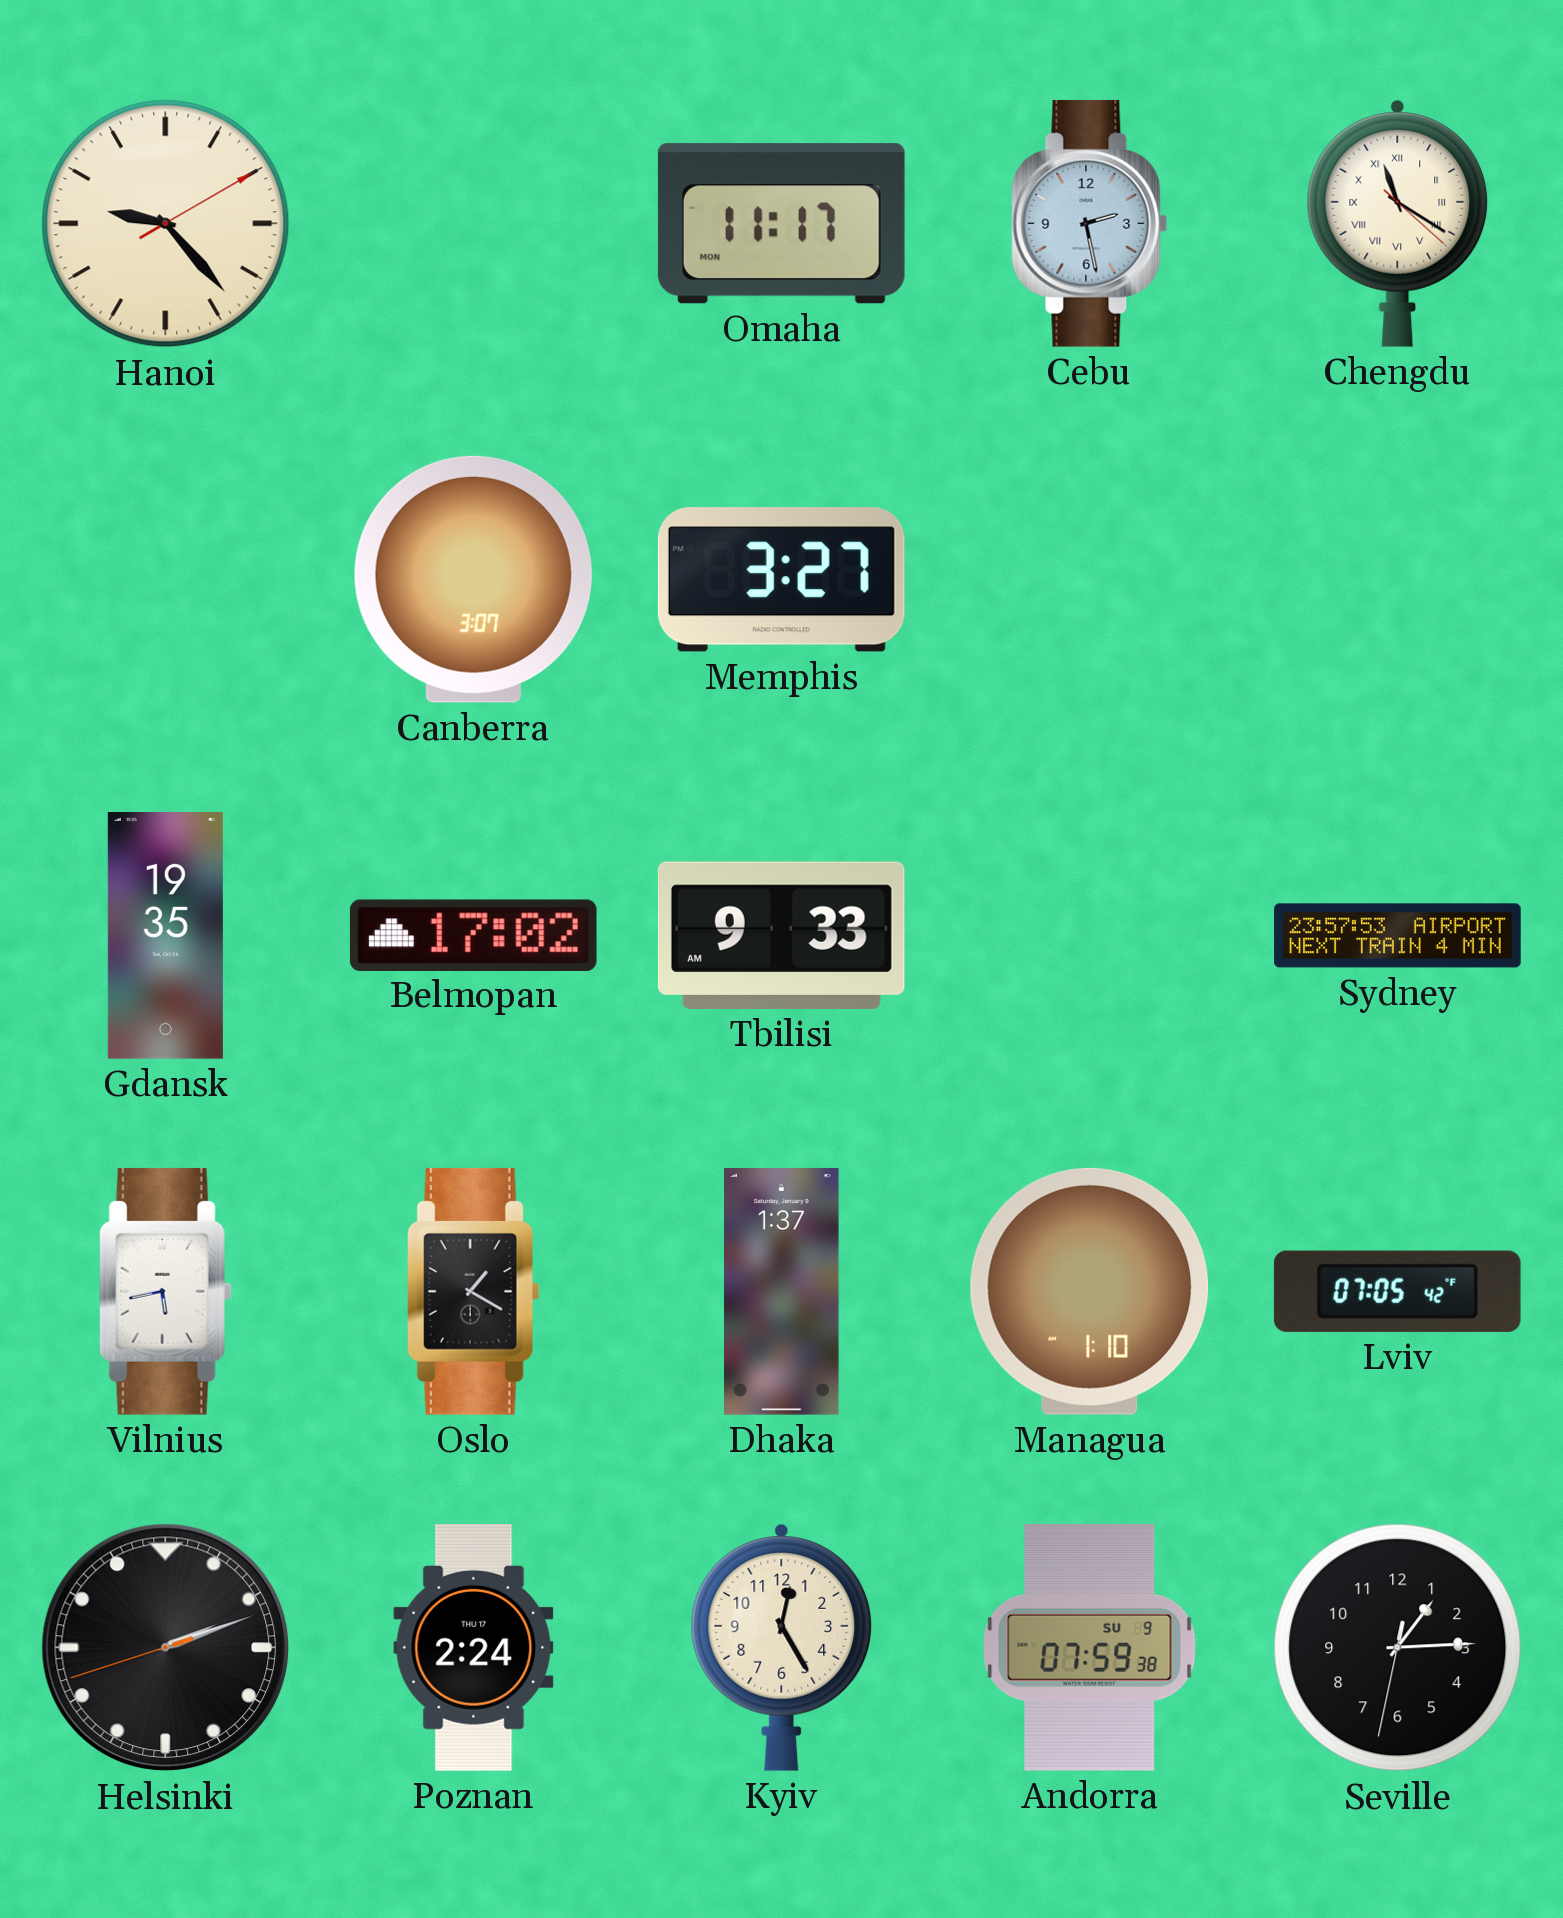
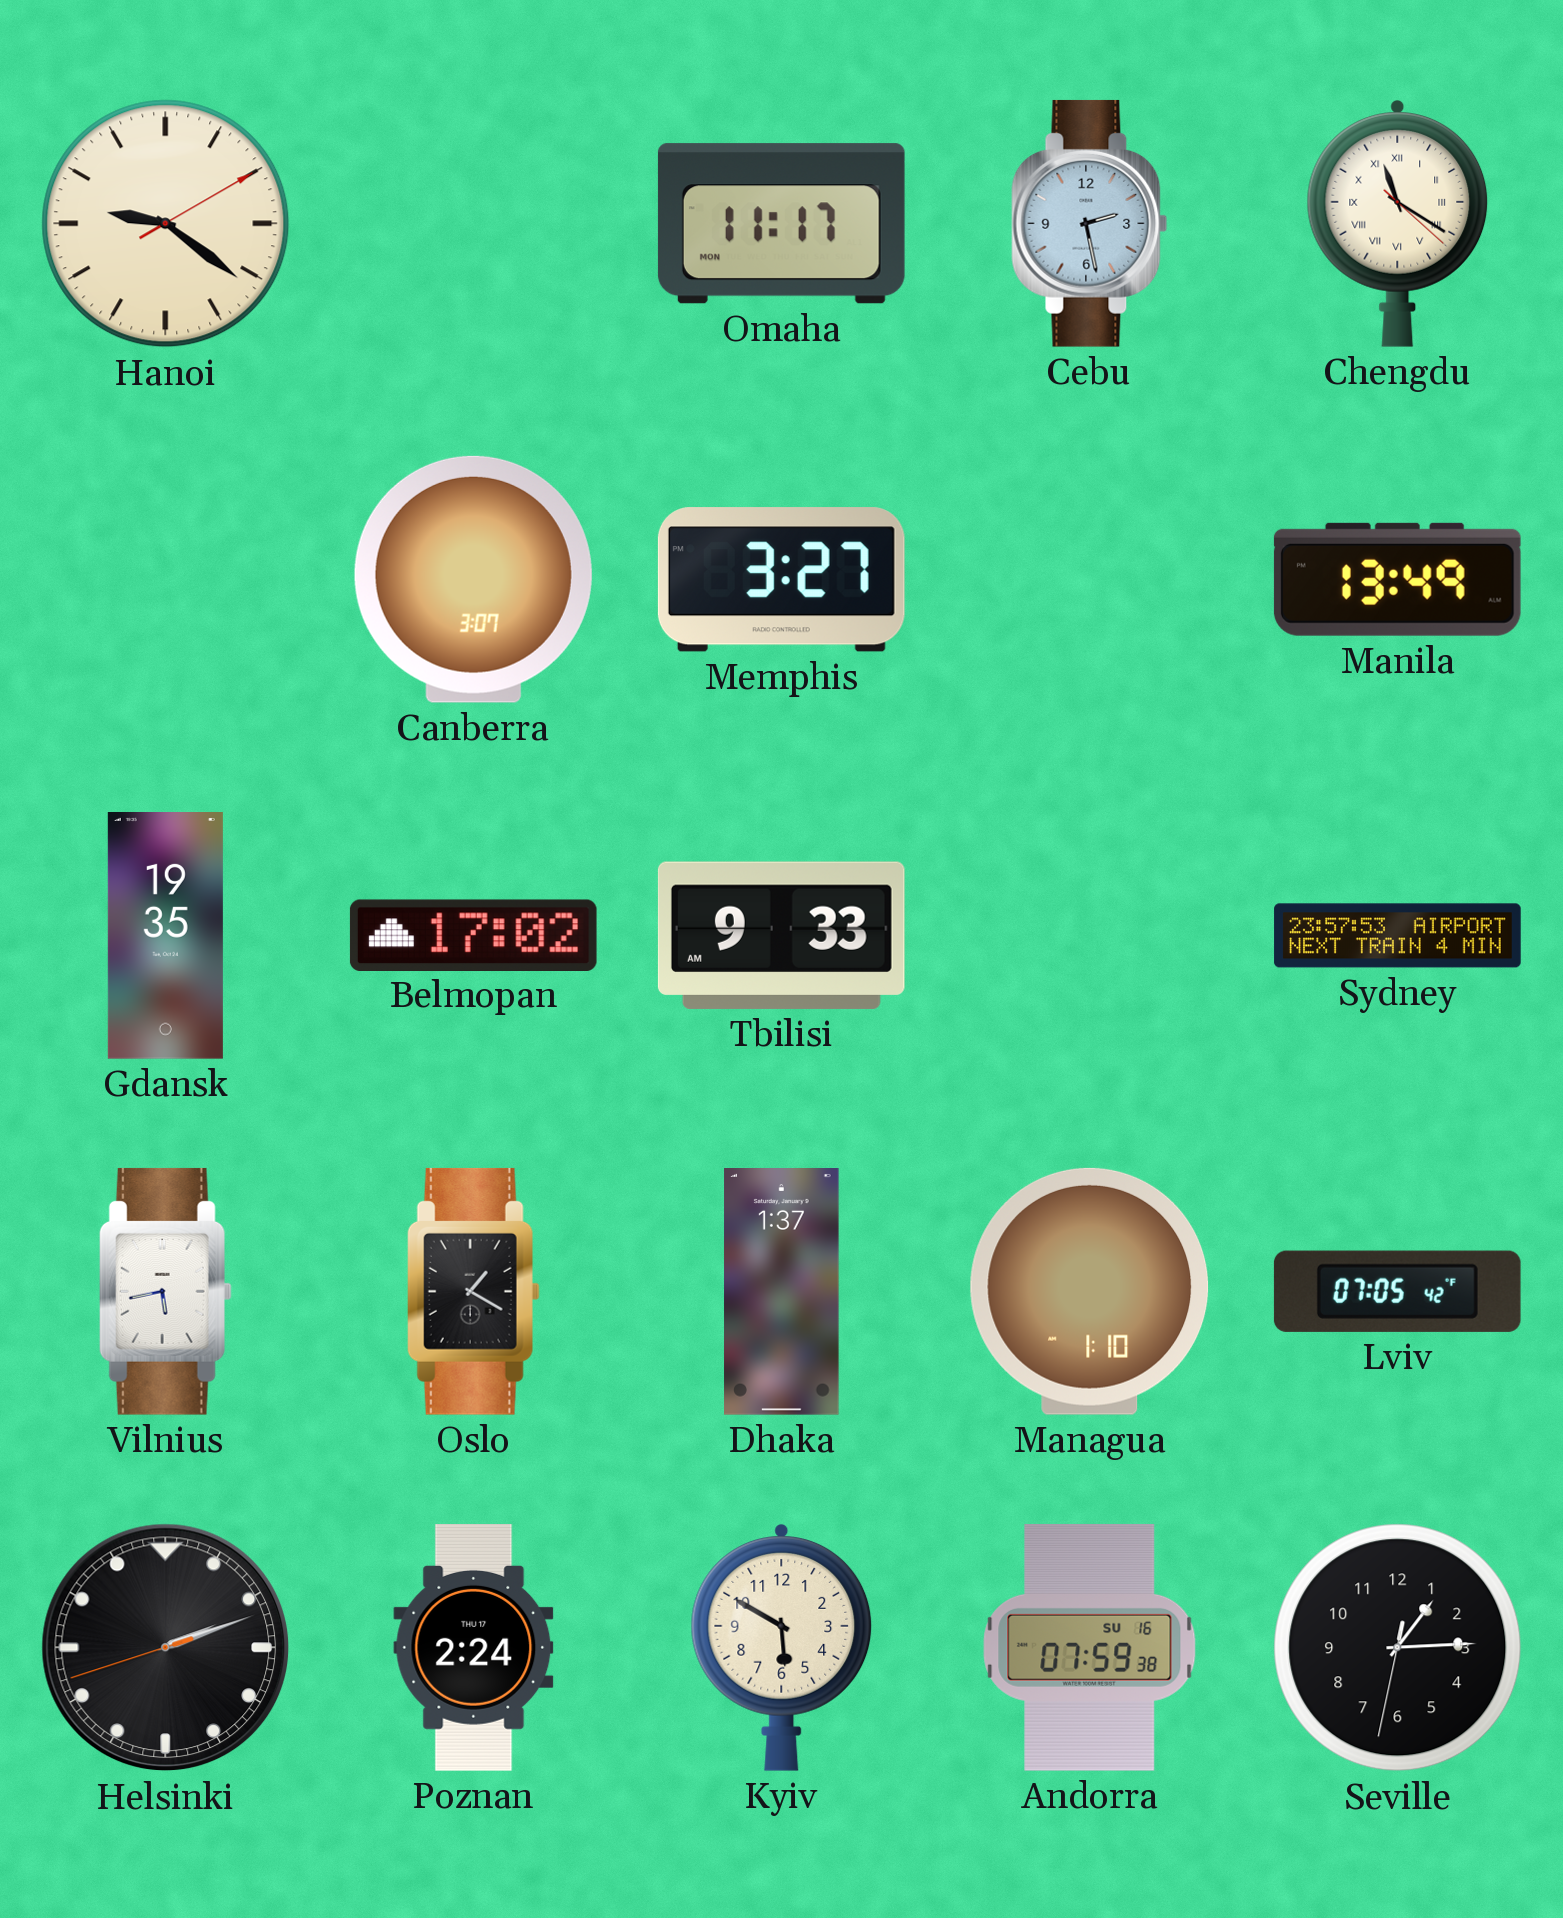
Hanoi: 9:23 -> 9:21 (166, 224)
Manila: none -> 13:49 (1397, 579)
Kyiv: 12:25 -> 5:50 (782, 1648)
Andorra date: SU 9 -> SU 16 (1090, 1647)
